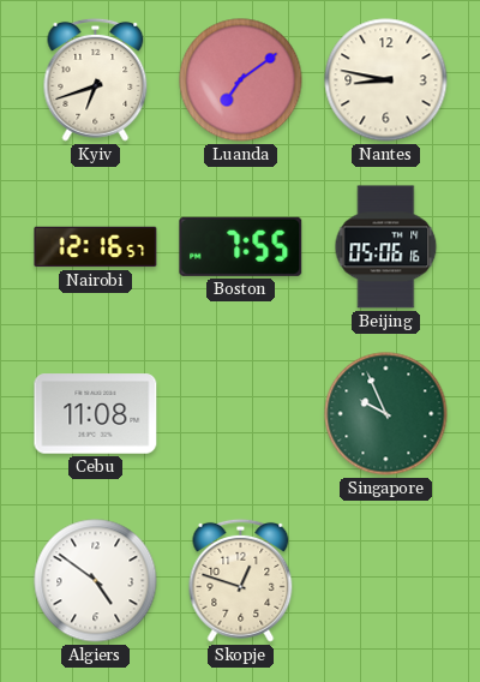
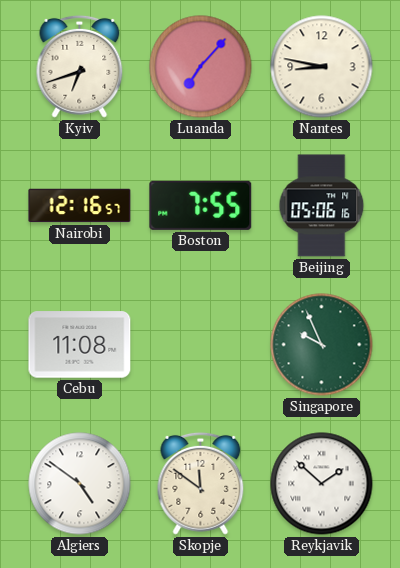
Luanda: 7:09 -> 7:07 (201, 67)
Skopje: 12:48 -> 11:51 (201, 483)
Reykjavik: none -> 1:52 (322, 484)
